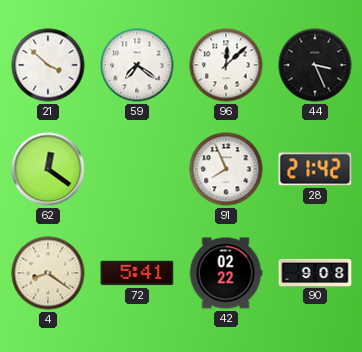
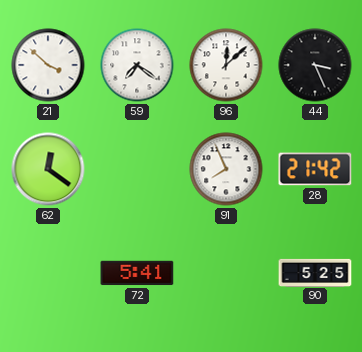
4: 8:21 -> none (48, 273)
42: 02:22 -> none (226, 273)
90: 9:08 -> 5:25 (315, 272)
